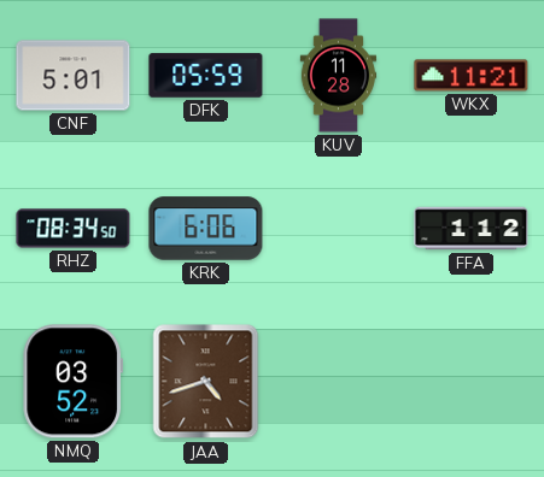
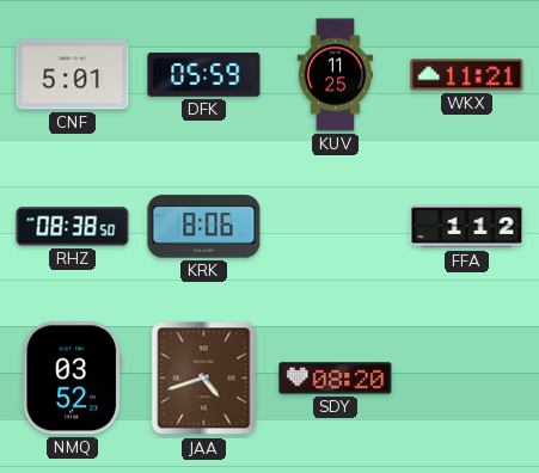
KUV: 11:28 -> 11:25 (336, 75)
RHZ: 08:34 -> 08:38 (73, 227)
KRK: 6:06 -> 8:06 (204, 227)
SDY: none -> 08:20 (336, 379)
